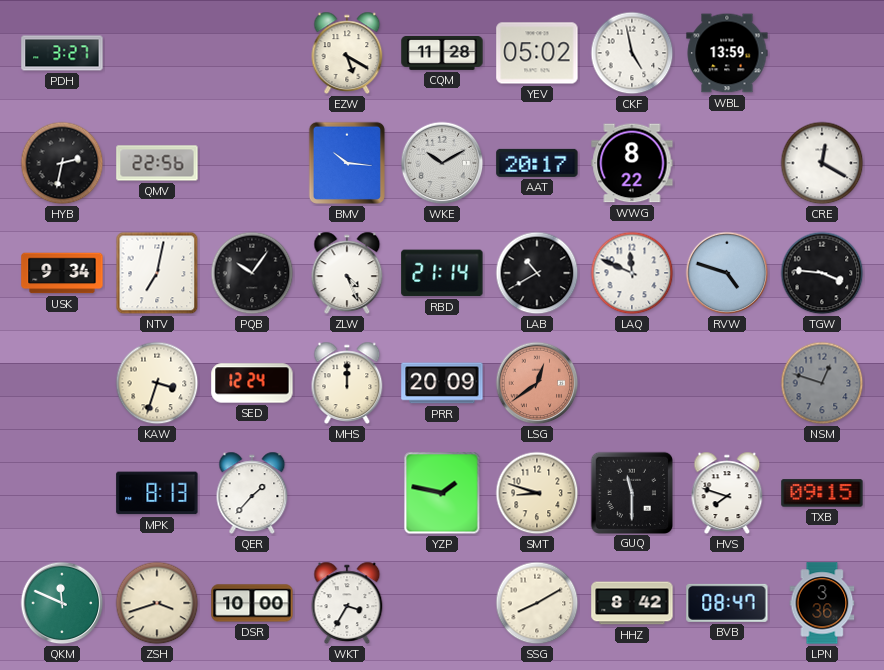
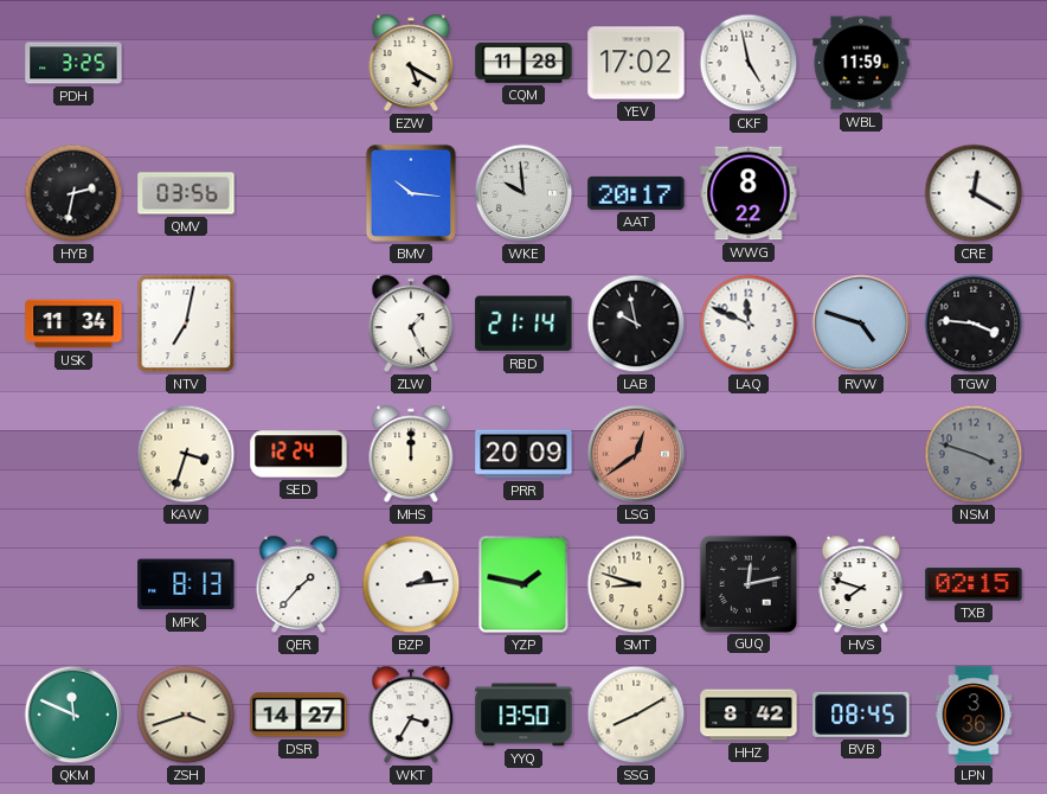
PDH: 3:27 -> 3:25 (73, 63)
YEV: 05:02 -> 17:02 (636, 63)
WBL: 13:59 -> 11:59 (861, 63)
QMV: 22:56 -> 03:56 (186, 193)
WKE: 10:10 -> 9:59 (523, 193)
USK: 9:34 -> 11:34 (73, 324)
PQB: 10:06 -> none (252, 273)
ZLW: 4:26 -> 1:26 (411, 324)
LAB: 10:40 -> 9:58 (636, 324)
NSM: 12:48 -> 3:48 (974, 454)
BZP: none -> 2:14 (411, 584)
GUQ: 11:30 -> 12:13 (747, 583)
TXB: 09:15 -> 02:15 (974, 584)
DSR: 10:00 -> 14:27 (298, 715)
YYQ: none -> 13:50 (523, 715)
BVB: 08:47 -> 08:45 (861, 715)
